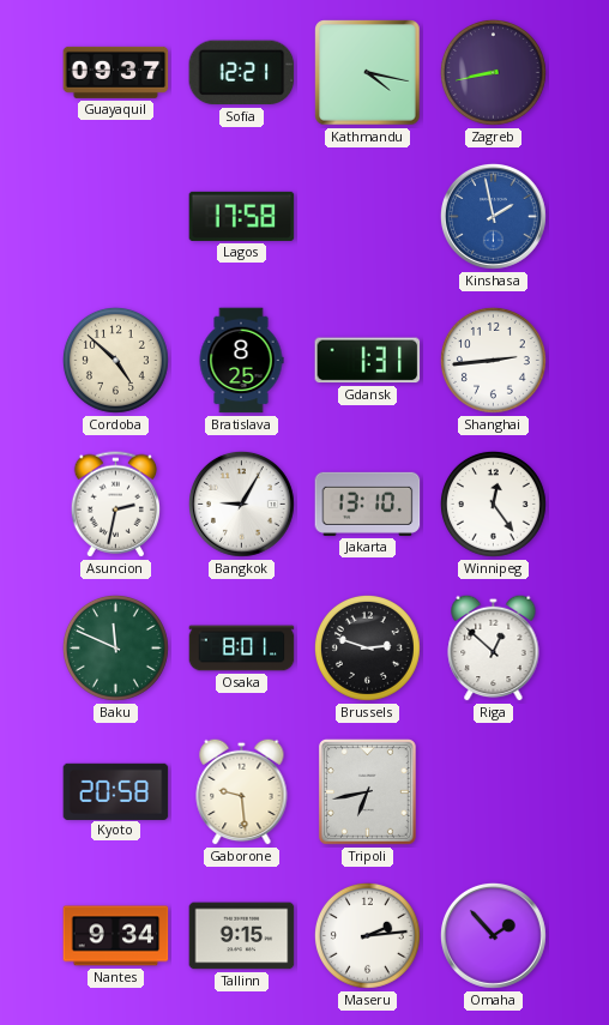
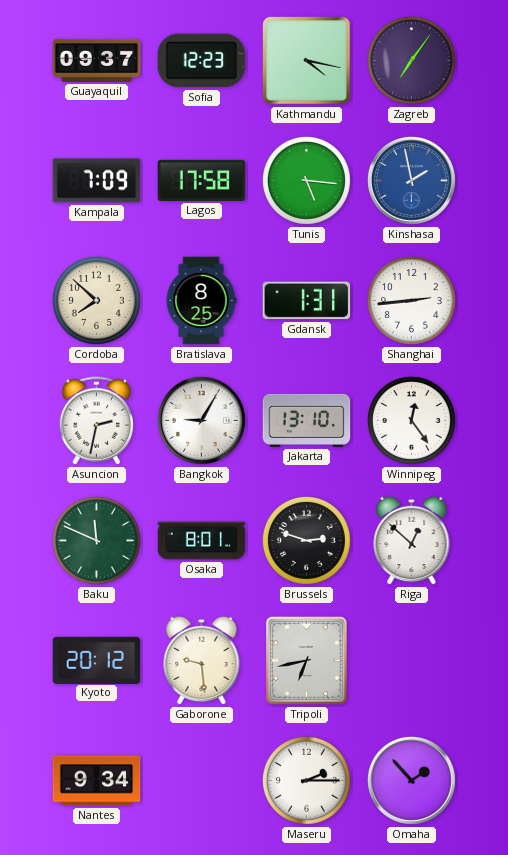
Sofia: 12:21 -> 12:23 (202, 61)
Zagreb: 8:43 -> 7:06 (411, 60)
Kampala: none -> 7:09 (97, 181)
Tunis: none -> 5:16 (306, 180)
Cordoba: 4:52 -> 7:52 (96, 300)
Kyoto: 20:58 -> 20:12 (97, 660)
Tallinn: 9:15 -> none (242, 936)
Maseru: 2:14 -> 2:15 (306, 780)
